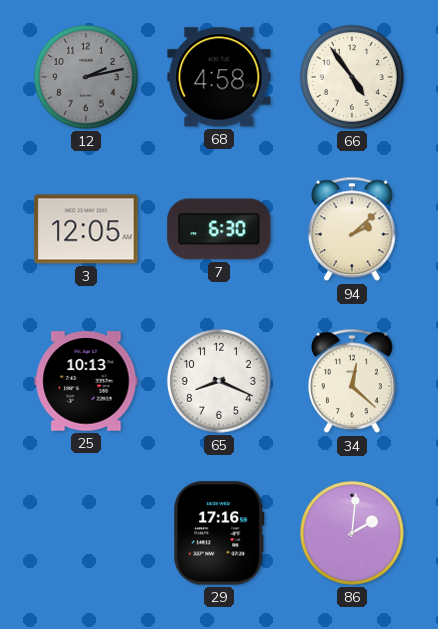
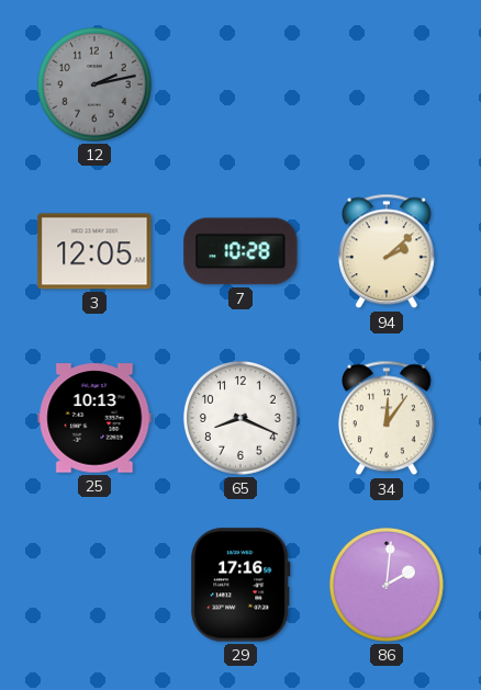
68: 4:58 -> none (219, 77)
66: 4:54 -> none (352, 77)
7: 6:30 -> 10:28 (240, 251)
34: 12:22 -> 12:06 (387, 418)
